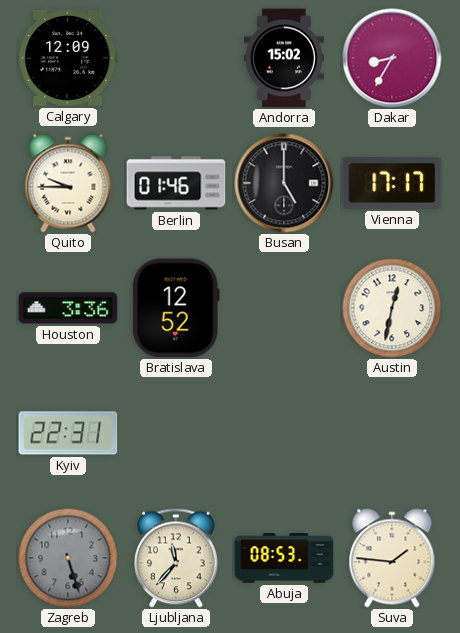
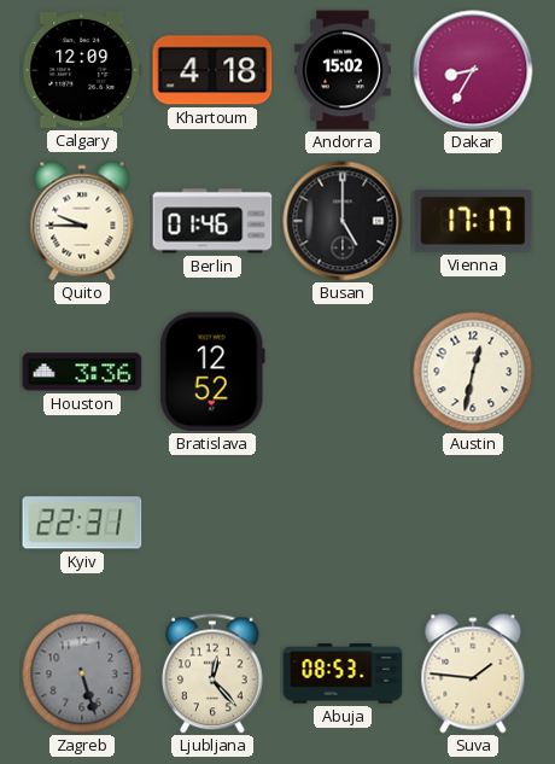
Khartoum: none -> 4:18 (212, 70)
Ljubljana: 11:37 -> 12:23 (212, 673)
